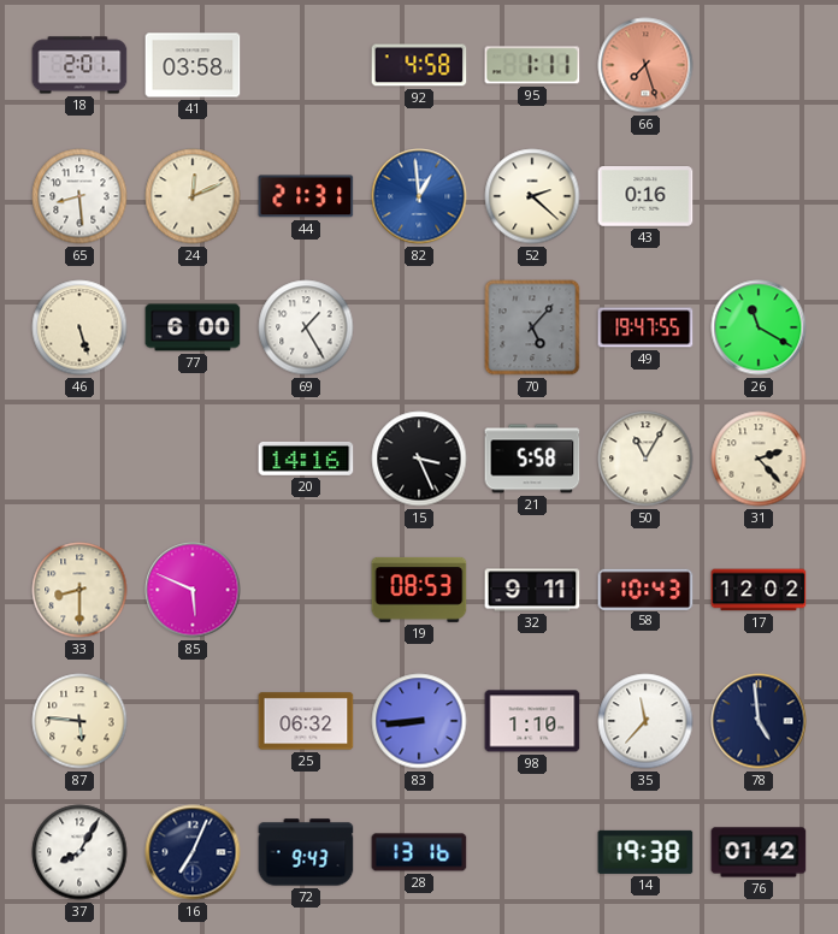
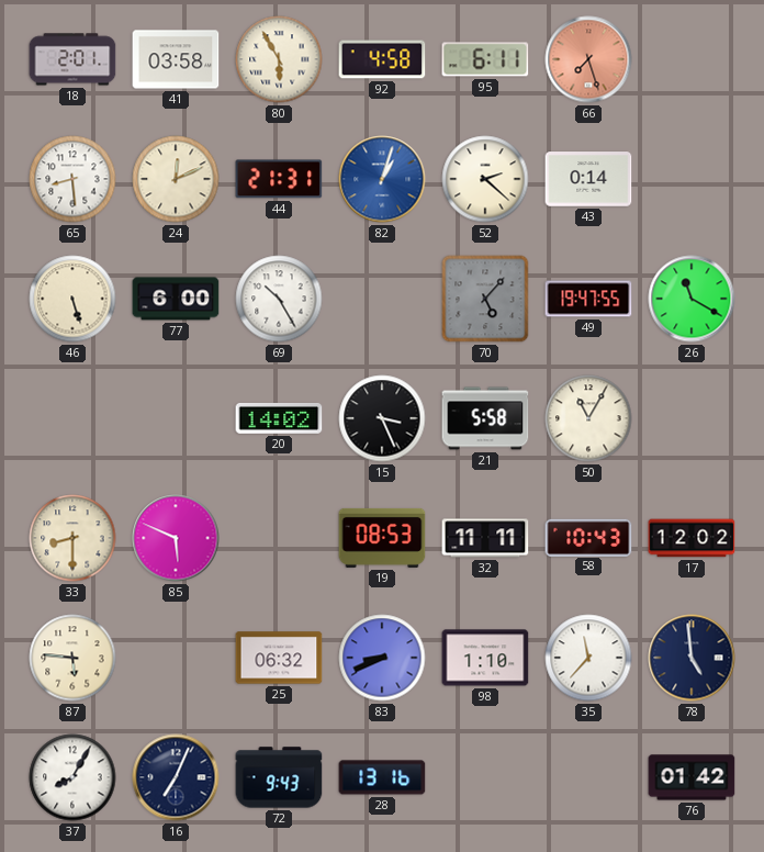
80: none -> 5:55 (279, 59)
95: 1:11 -> 6:11 (485, 59)
82: 12:59 -> 1:03 (382, 179)
43: 0:16 -> 0:14 (588, 179)
69: 1:25 -> 10:25 (279, 299)
20: 14:16 -> 14:02 (279, 418)
31: 2:23 -> none (759, 459)
32: 9:11 -> 11:11 (485, 538)
83: 8:44 -> 8:41 (382, 658)
14: 19:38 -> none (645, 852)
